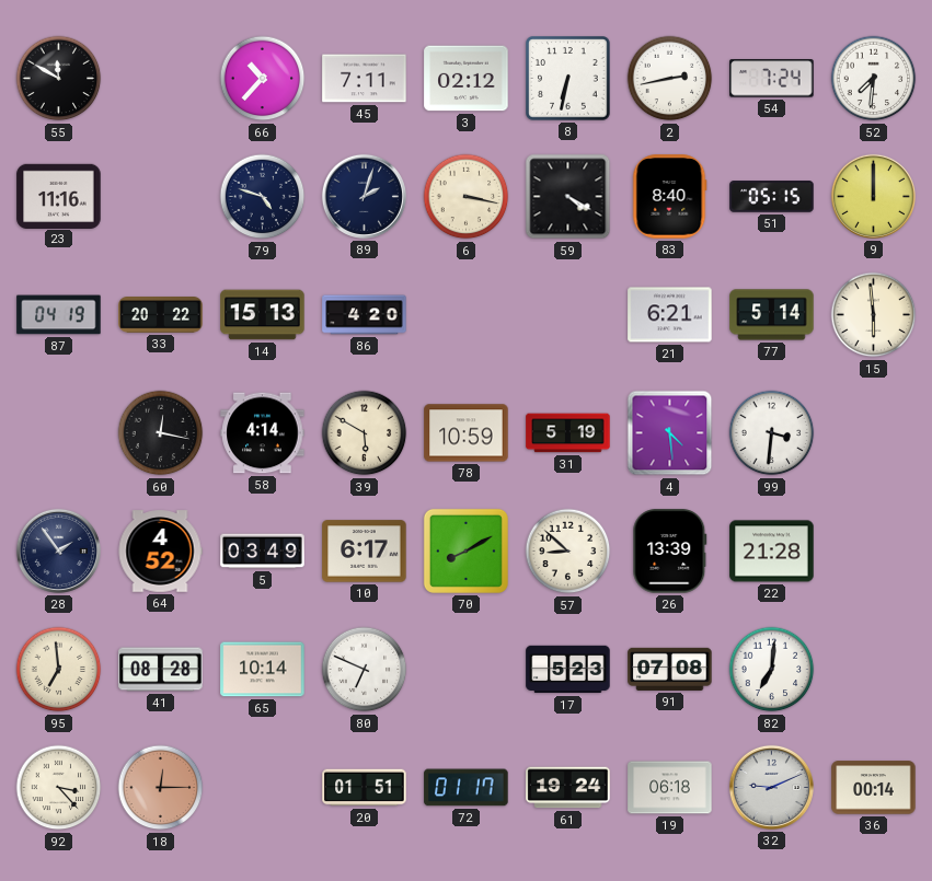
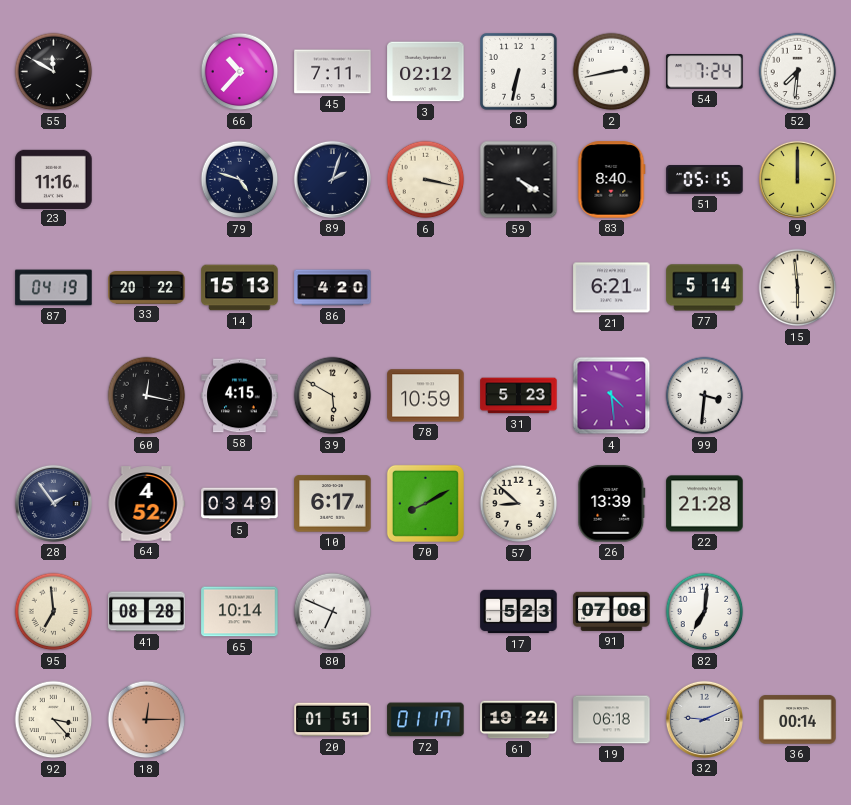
58: 4:14 -> 4:15 (240, 396)
31: 5:19 -> 5:23 (519, 396)
